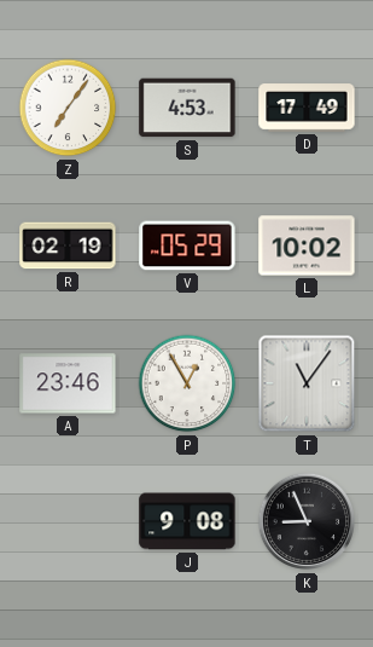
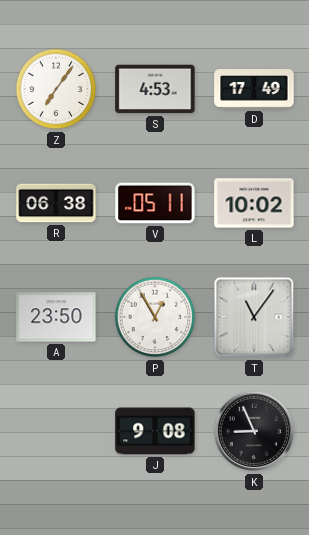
R: 02:19 -> 06:38 (56, 203)
V: 05:29 -> 05:11 (155, 203)
A: 23:46 -> 23:50 (56, 317)
